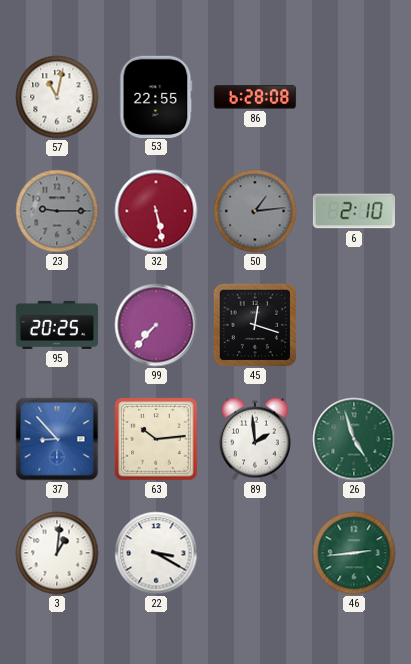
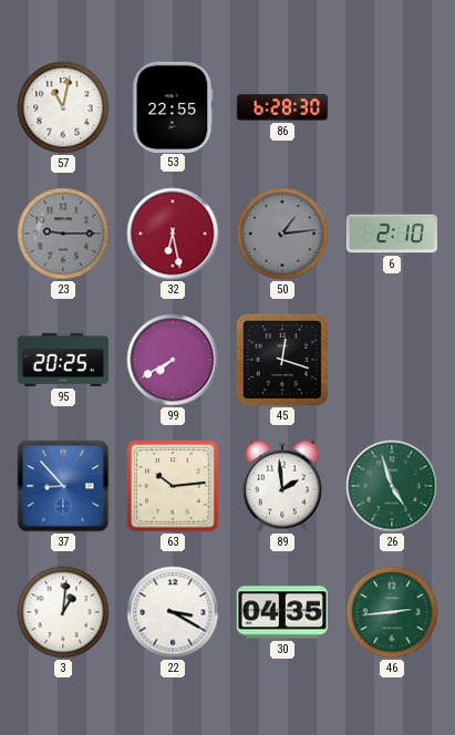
86: 6:28:08 -> 6:28:30 (282, 107)
32: 5:28 -> 6:28 (173, 234)
99: 7:37 -> 7:40 (173, 360)
30: none -> 04:35 (281, 612)
